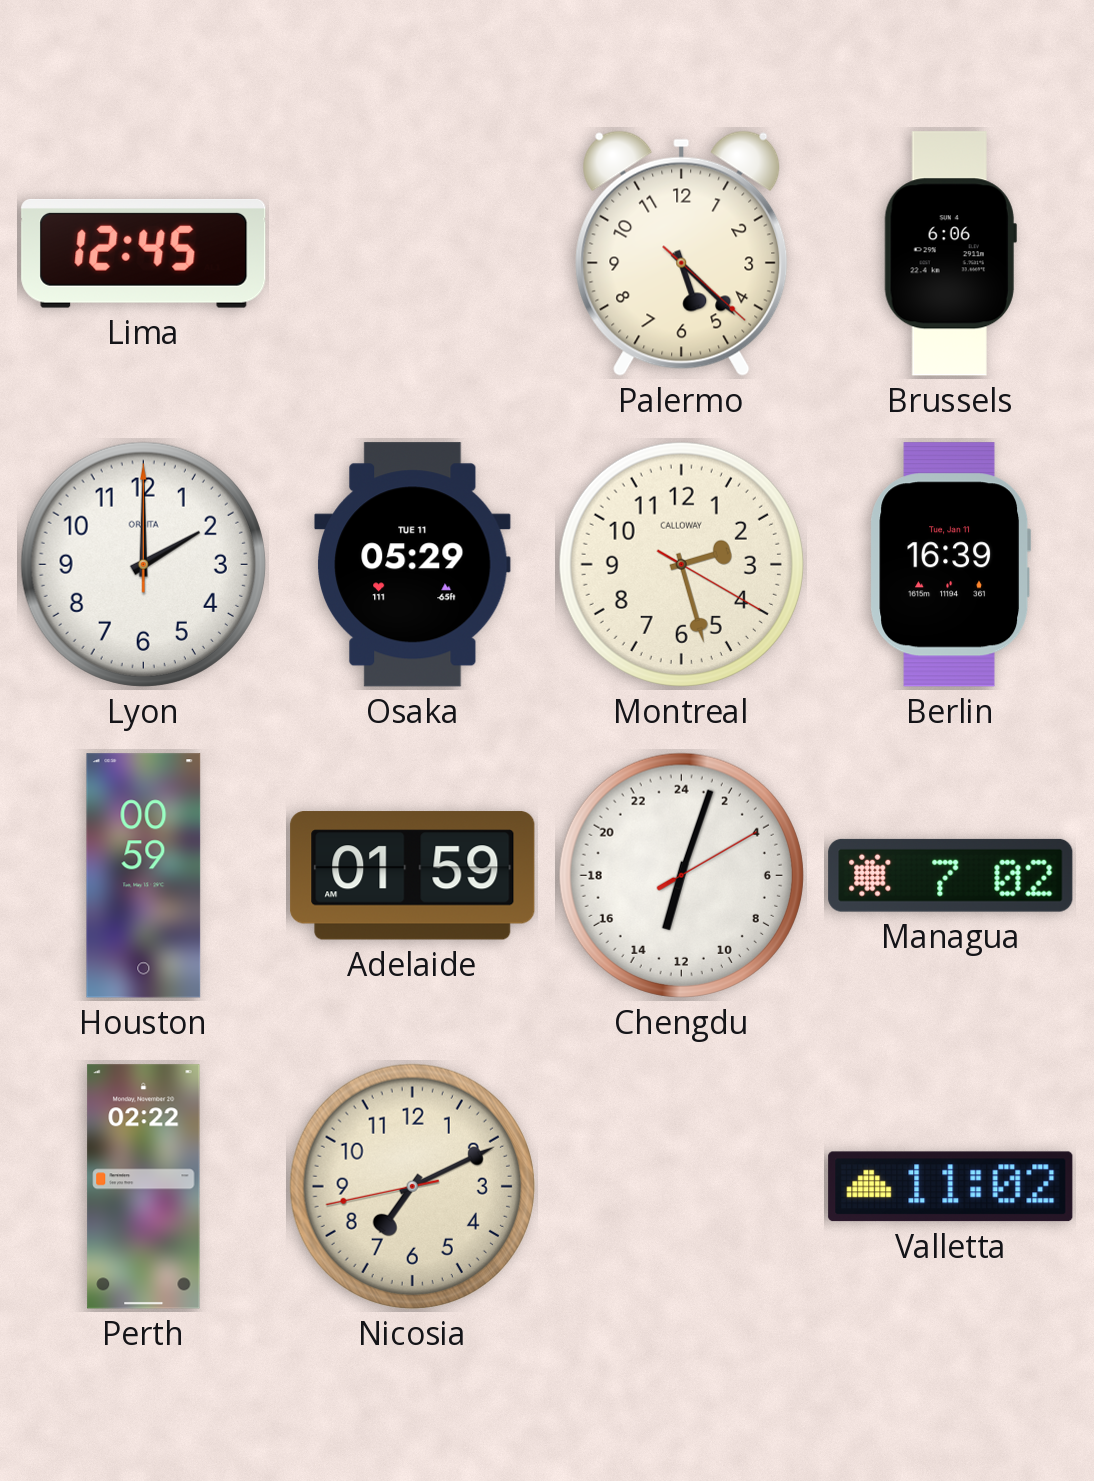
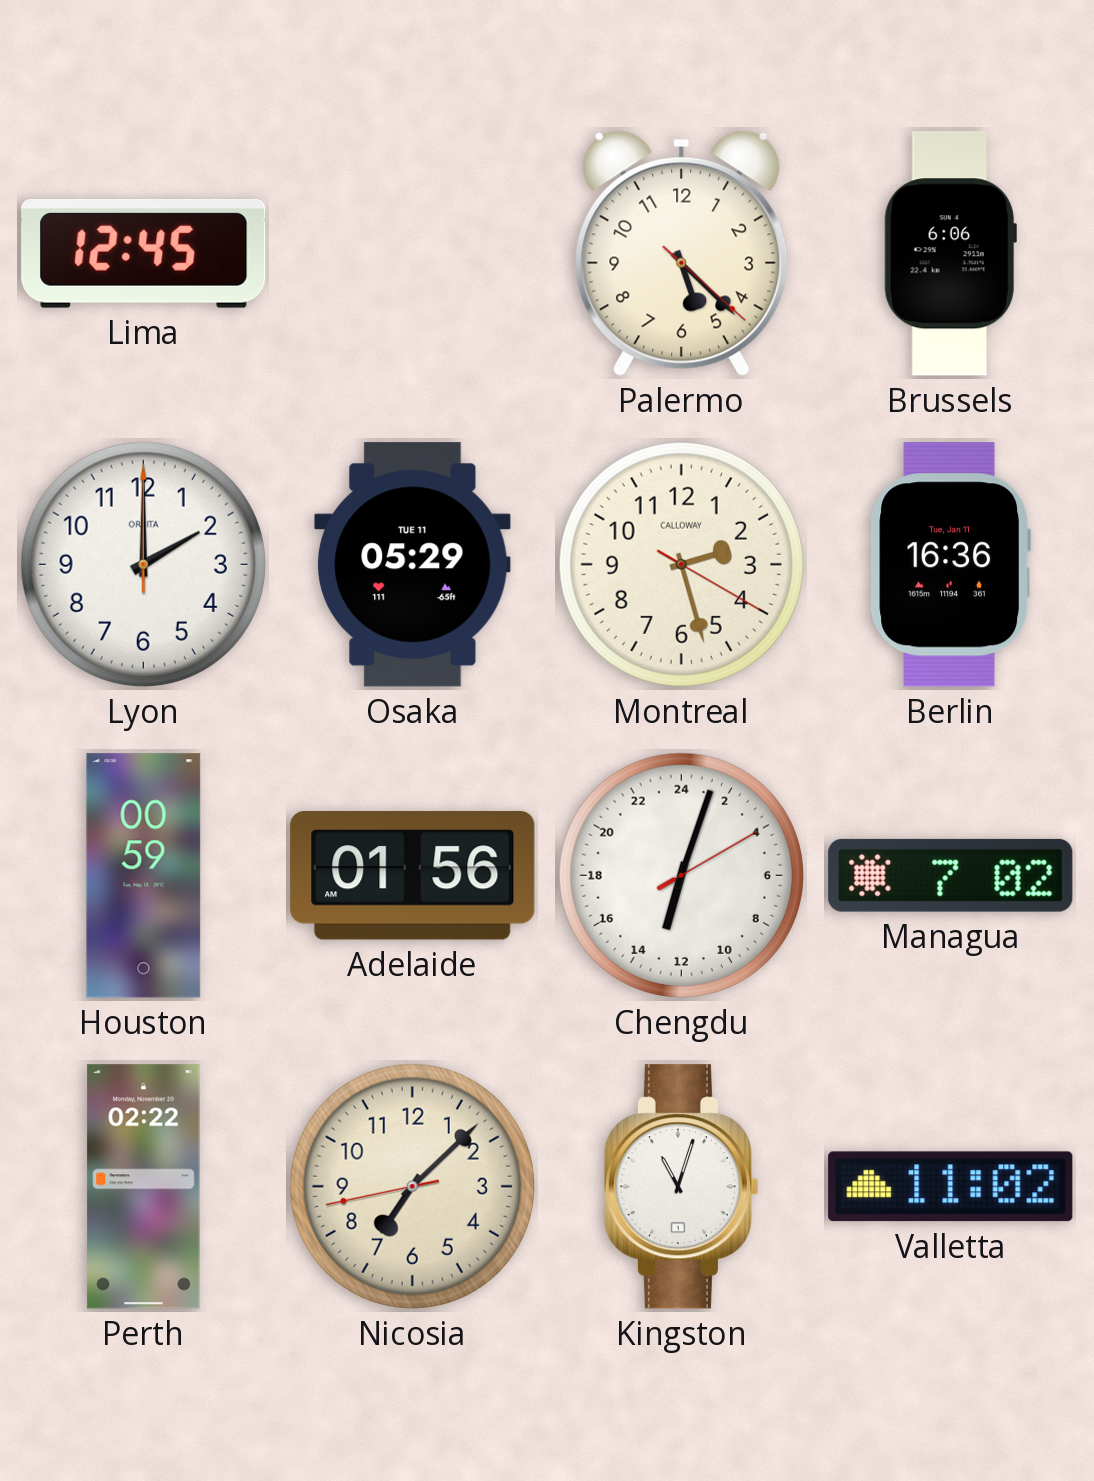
Berlin: 16:39 -> 16:36 (951, 565)
Adelaide: 01:59 -> 01:56 (413, 876)
Nicosia: 7:10 -> 7:07 (412, 1186)
Kingston: none -> 11:03 (681, 1187)
